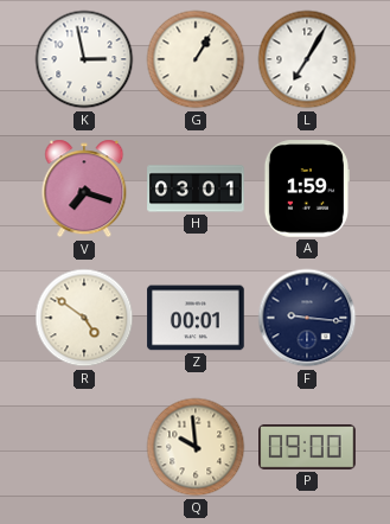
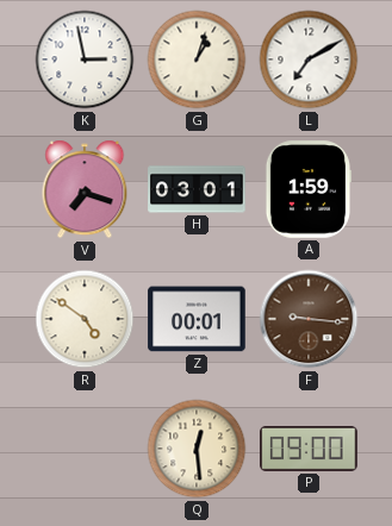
G: 1:05 -> 1:03 (197, 60)
L: 7:05 -> 7:10 (309, 60)
F dial: navy -> brown (309, 319)
Q: 9:59 -> 12:29 (197, 449)
